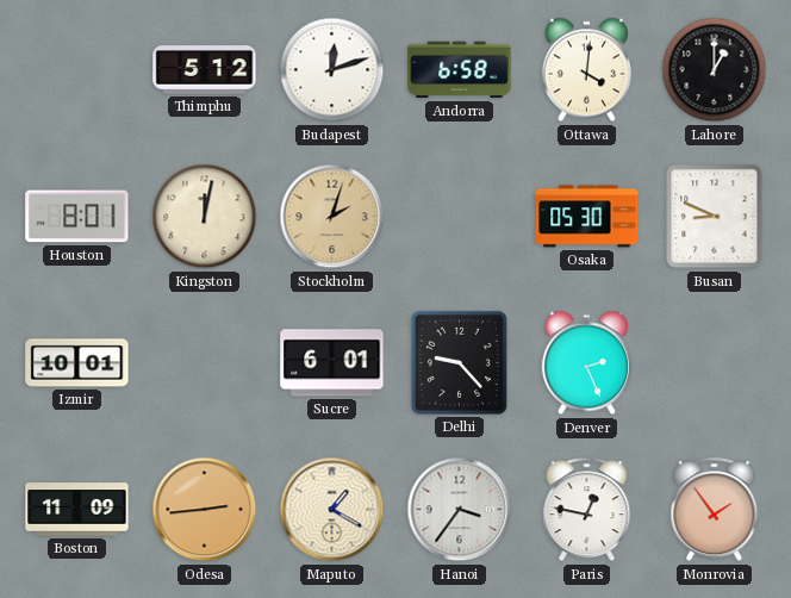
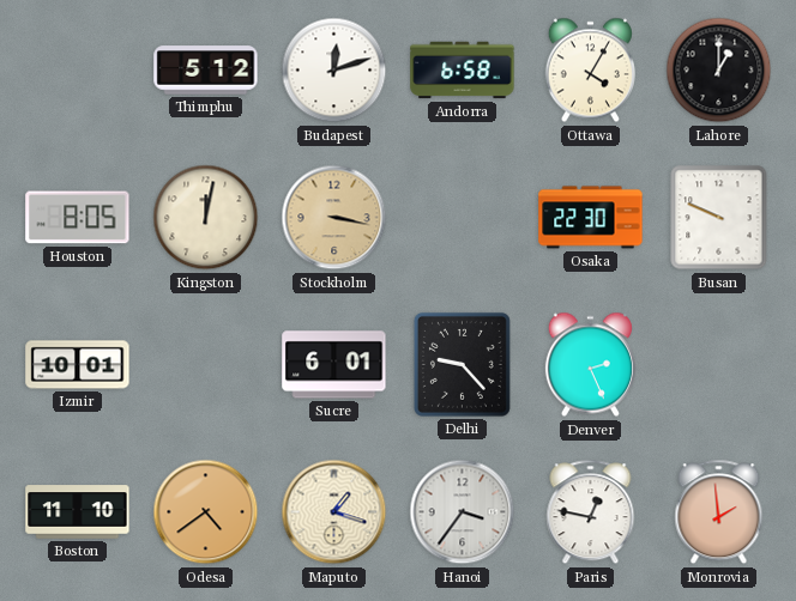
Ottawa: 4:01 -> 4:05 (590, 71)
Houston: 8:01 -> 8:05 (78, 218)
Stockholm: 2:03 -> 3:17 (334, 218)
Osaka: 05:30 -> 22:30 (591, 218)
Busan: 8:49 -> 9:49 (719, 218)
Boston: 11:09 -> 11:10 (78, 512)
Odesa: 2:44 -> 4:39 (206, 512)
Maputo: 1:20 -> 1:18 (334, 512)
Monrovia: 1:54 -> 1:59 (719, 512)
